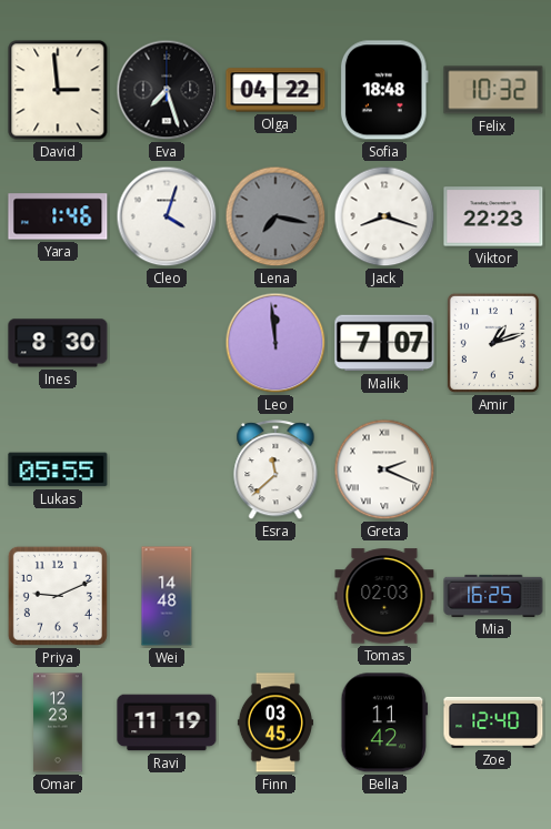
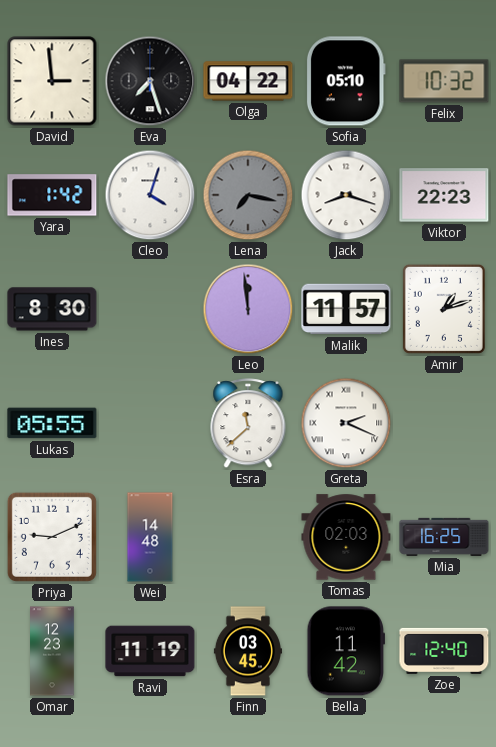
Sofia: 18:48 -> 05:10 (346, 81)
Yara: 1:46 -> 1:42 (52, 195)
Malik: 7:07 -> 11:57 (346, 309)
